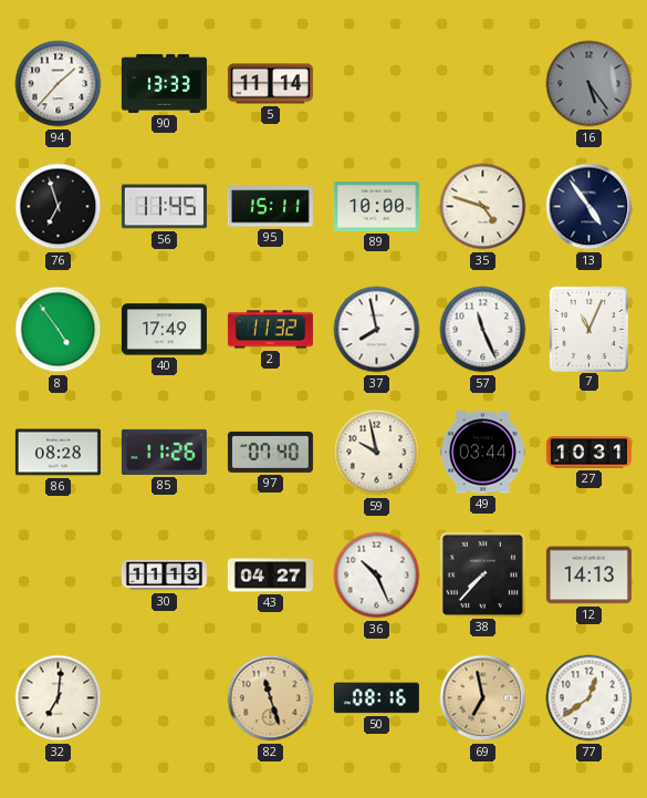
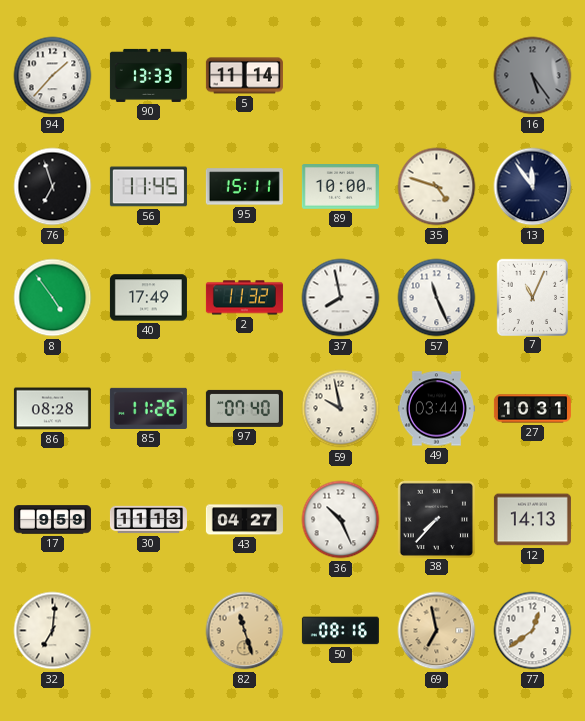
13: 4:54 -> 11:54 (533, 187)
17: none -> 9:59 (52, 520)
